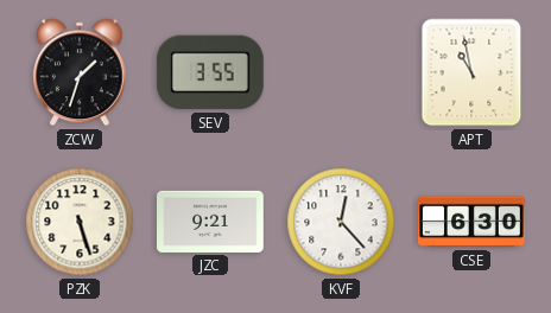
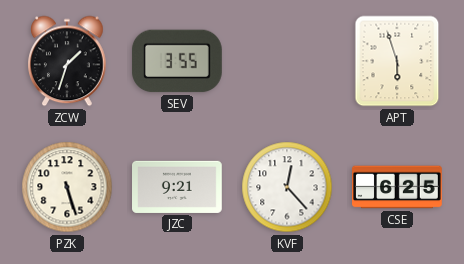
APT: 10:58 -> 5:57 (397, 61)
CSE: 6:30 -> 6:25 (397, 187)
